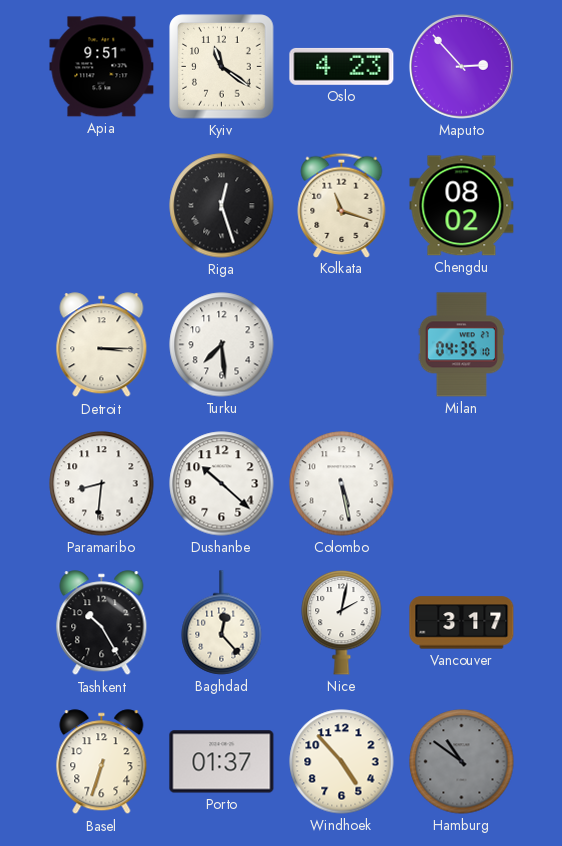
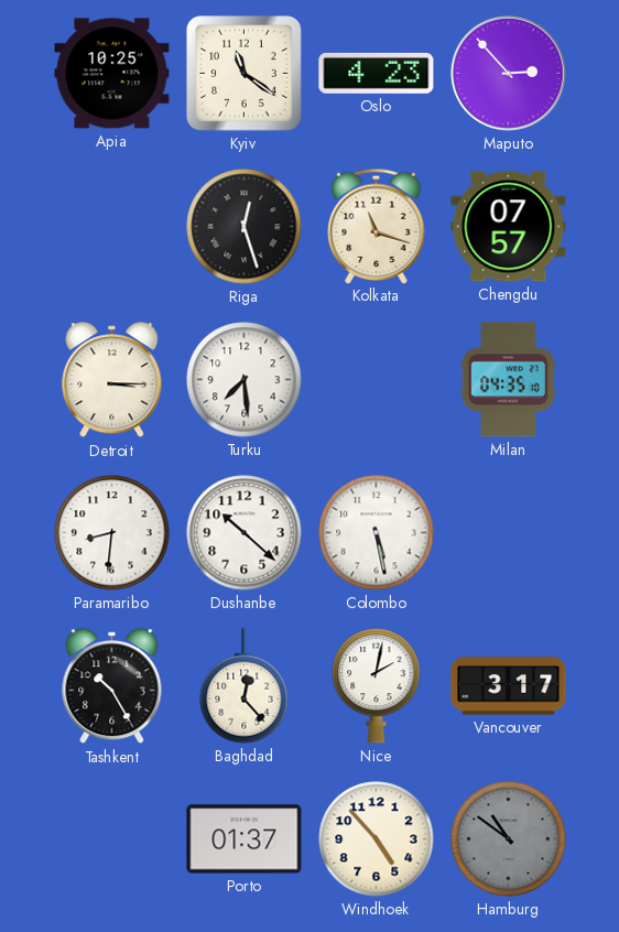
Apia: 9:51 -> 10:25 (112, 74)
Chengdu: 08:02 -> 07:57 (509, 227)
Basel: 6:33 -> none (102, 762)
